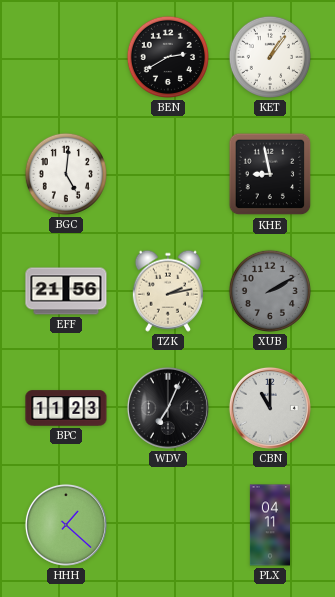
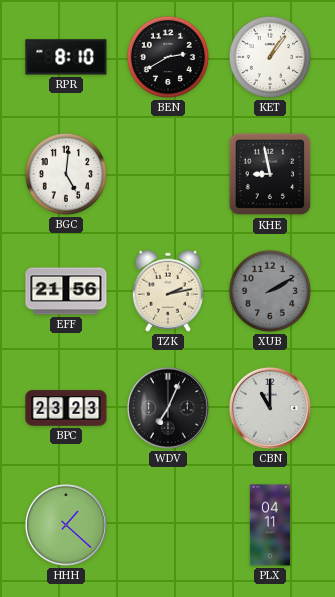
RPR: none -> 8:10 (66, 57)
BPC: 11:23 -> 23:23 (66, 408)
